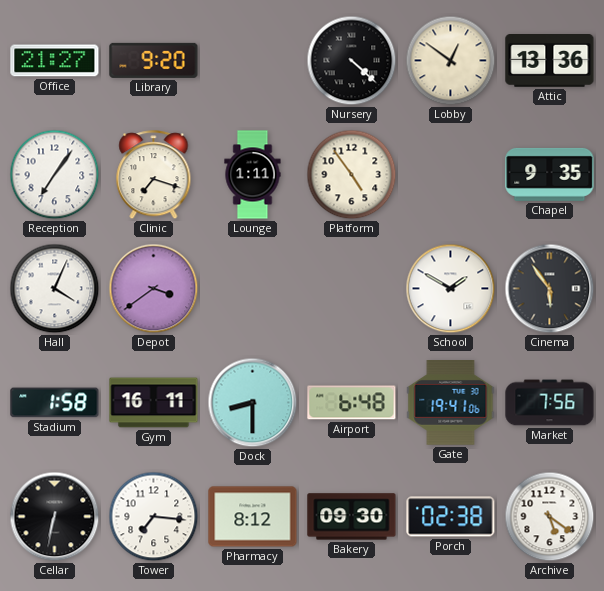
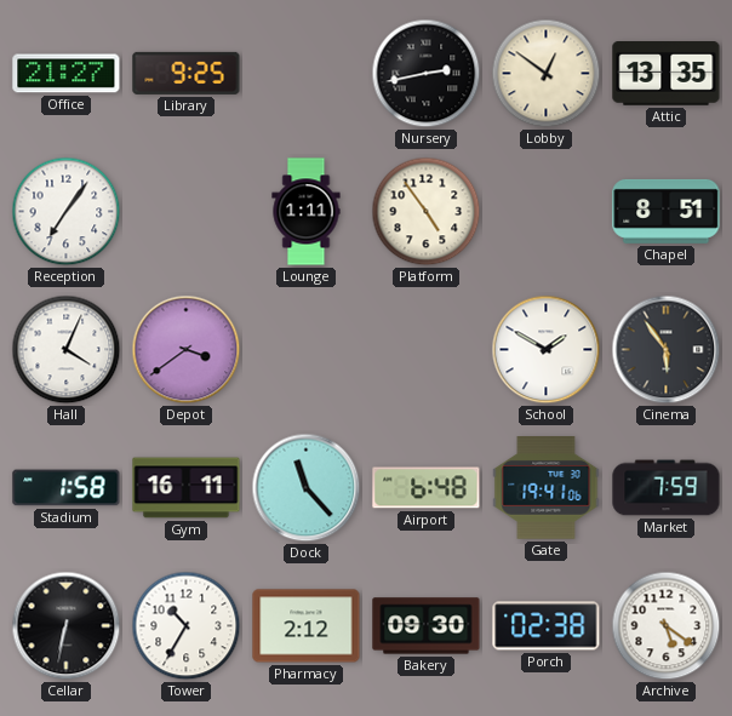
Library: 9:20 -> 9:25 (187, 73)
Nursery: 4:22 -> 2:43 (427, 74)
Attic: 13:36 -> 13:35 (667, 74)
Clinic: 7:18 -> none (154, 175)
Chapel: 9:35 -> 8:51 (667, 211)
Dock: 8:30 -> 11:23 (307, 488)
Market: 7:56 -> 7:59 (667, 488)
Tower: 7:16 -> 10:35 (187, 626)
Pharmacy: 8:12 -> 2:12 (307, 626)
